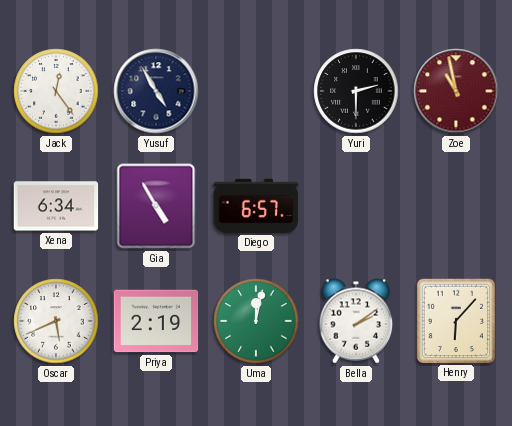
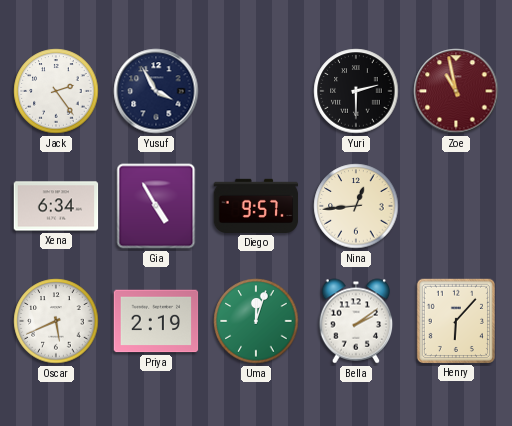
Jack: 12:24 -> 2:24 (56, 91)
Yusuf: 4:55 -> 3:55 (156, 91)
Diego: 6:57 -> 9:57 (256, 206)
Nina: none -> 12:44 (356, 206)
Uma: 12:02 -> 12:03 (256, 321)
